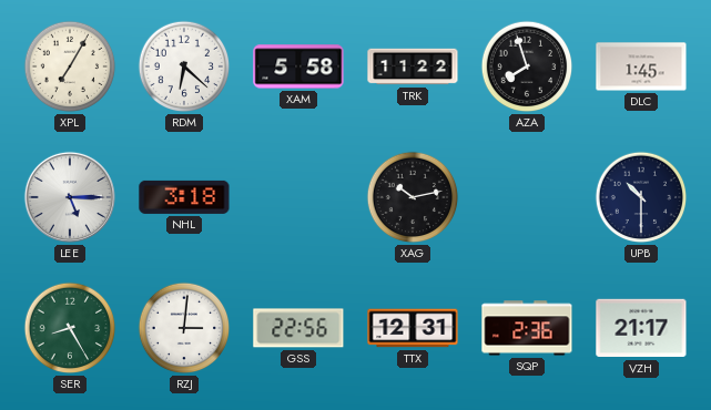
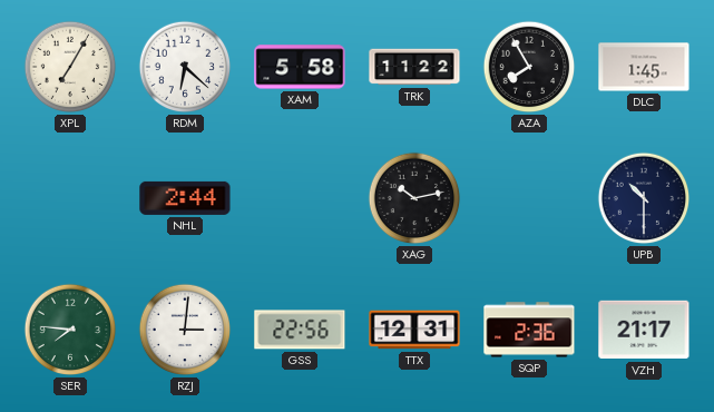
AZA: 7:57 -> 7:55 (529, 67)
LEE: 5:15 -> none (70, 197)
NHL: 3:18 -> 2:44 (185, 198)
SER: 8:25 -> 7:46 (70, 330)
